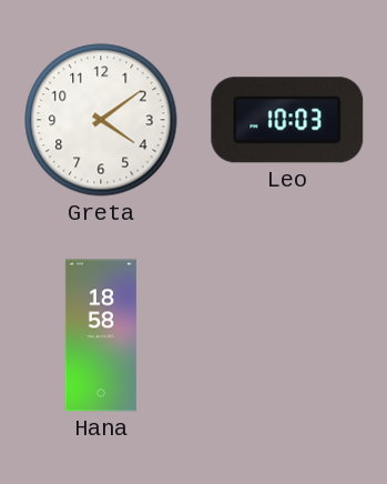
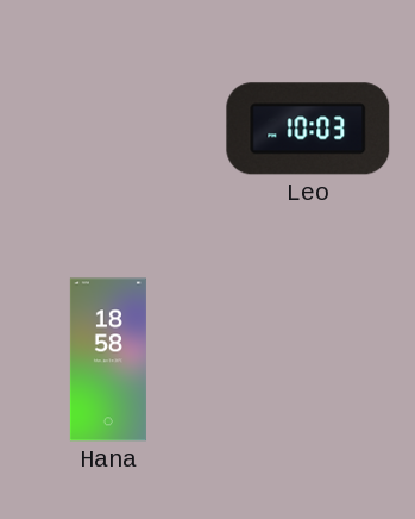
Greta: 4:09 -> none (101, 120)
